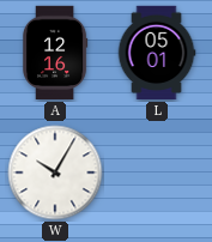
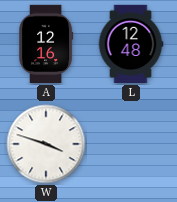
L: 05:01 -> 12:48 (131, 44)
W: 10:05 -> 3:48 (46, 144)
